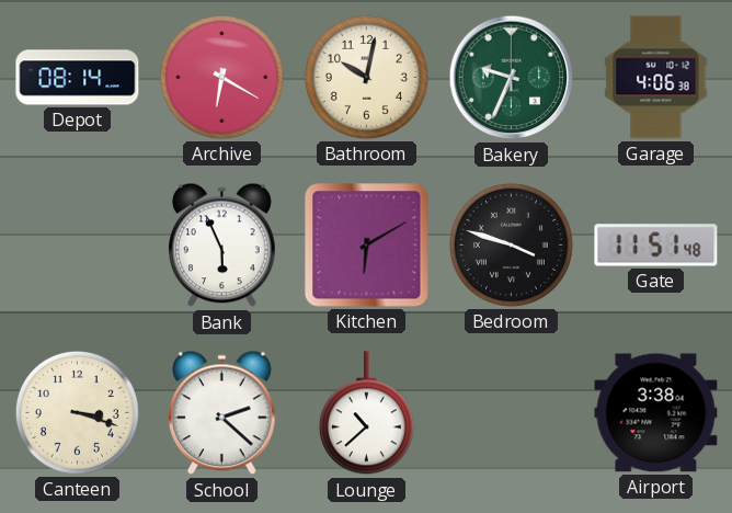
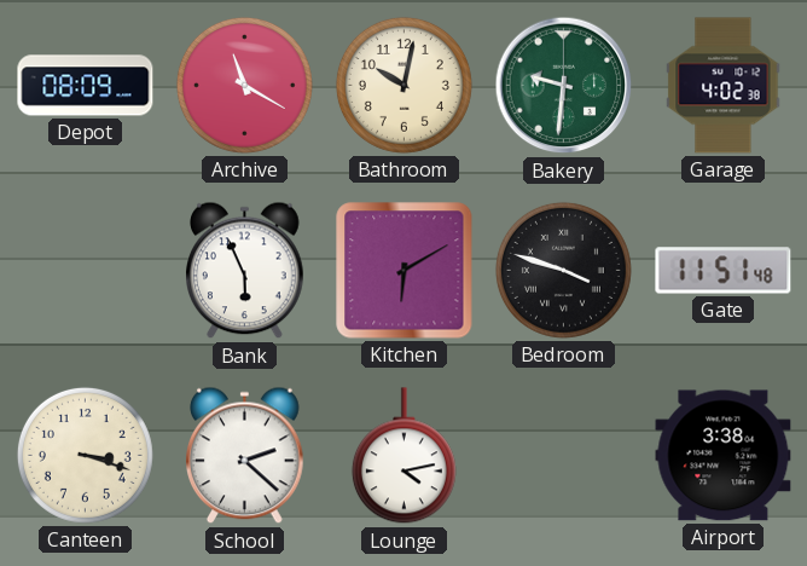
Depot: 08:14 -> 08:09 (86, 86)
Archive: 6:20 -> 11:20 (244, 85)
Bakery: 9:34 -> 9:31 (564, 86)
Garage: 4:06 -> 4:02 (724, 86)
Lounge: 10:38 -> 4:13 (403, 456)
